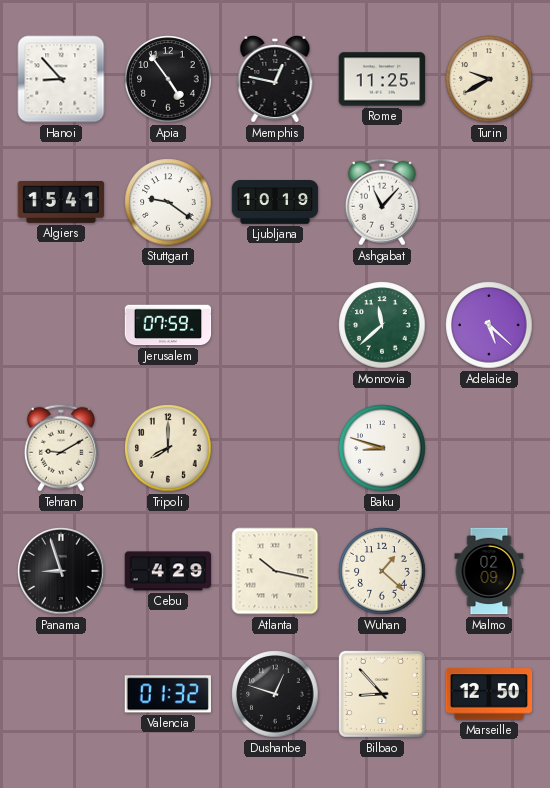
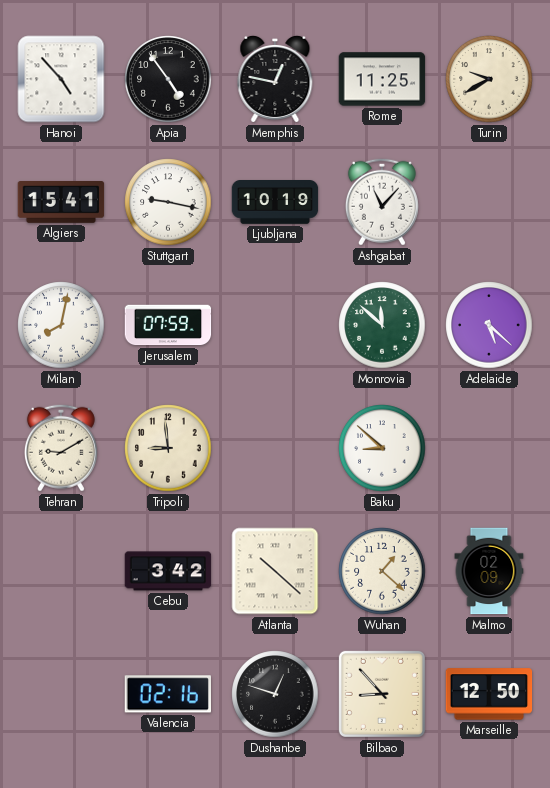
Hanoi: 8:53 -> 4:53 (61, 79)
Stuttgart: 9:21 -> 9:17 (168, 202)
Milan: none -> 8:02 (61, 325)
Monrovia: 11:38 -> 11:52 (382, 325)
Tripoli: 8:00 -> 8:59 (168, 448)
Baku: 8:48 -> 8:52 (382, 448)
Panama: 8:57 -> none (61, 571)
Cebu: 4:29 -> 3:42 (168, 571)
Atlanta: 10:17 -> 10:22 (275, 571)
Valencia: 01:32 -> 02:16 (167, 694)
